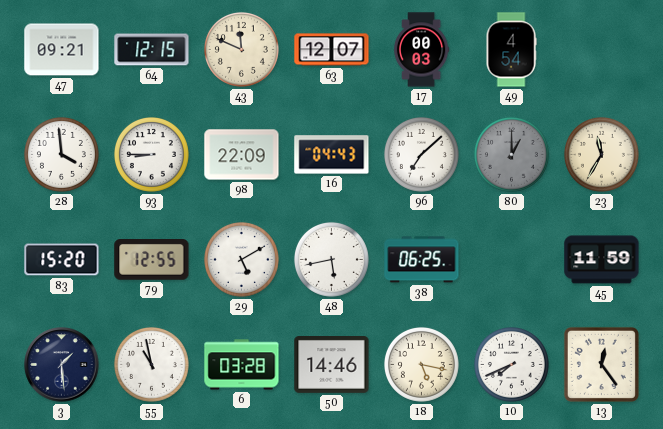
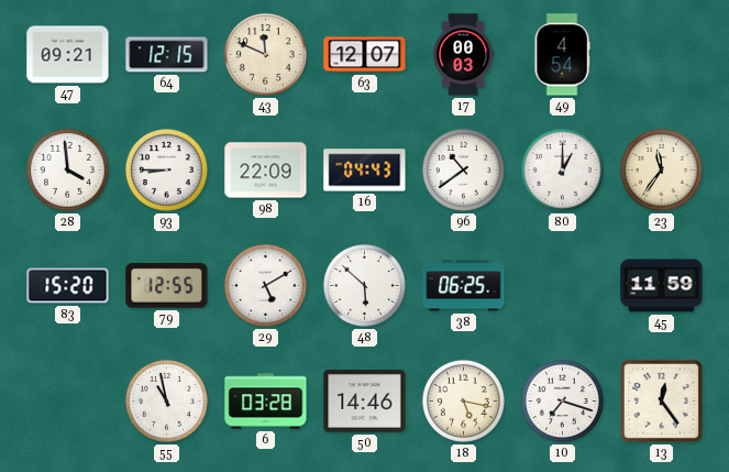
96: 7:08 -> 10:39 (463, 169)
80 dial: grey -> white (562, 169)
23: 11:35 -> 11:36 (661, 169)
48: 5:43 -> 5:52 (364, 285)
3: 1:29 -> none (62, 365)
10: 7:41 -> 7:18 (562, 400)
